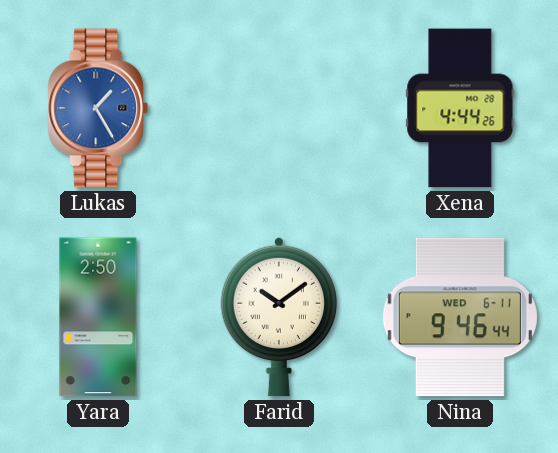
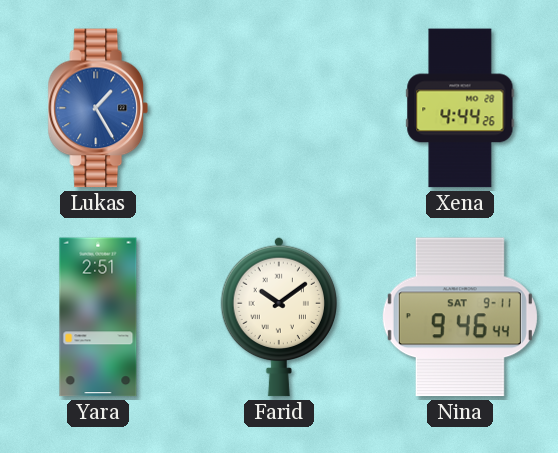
Yara: 2:50 -> 2:51 (98, 317)
Nina date: WED 6-11 -> SAT 9-11 (460, 317)
